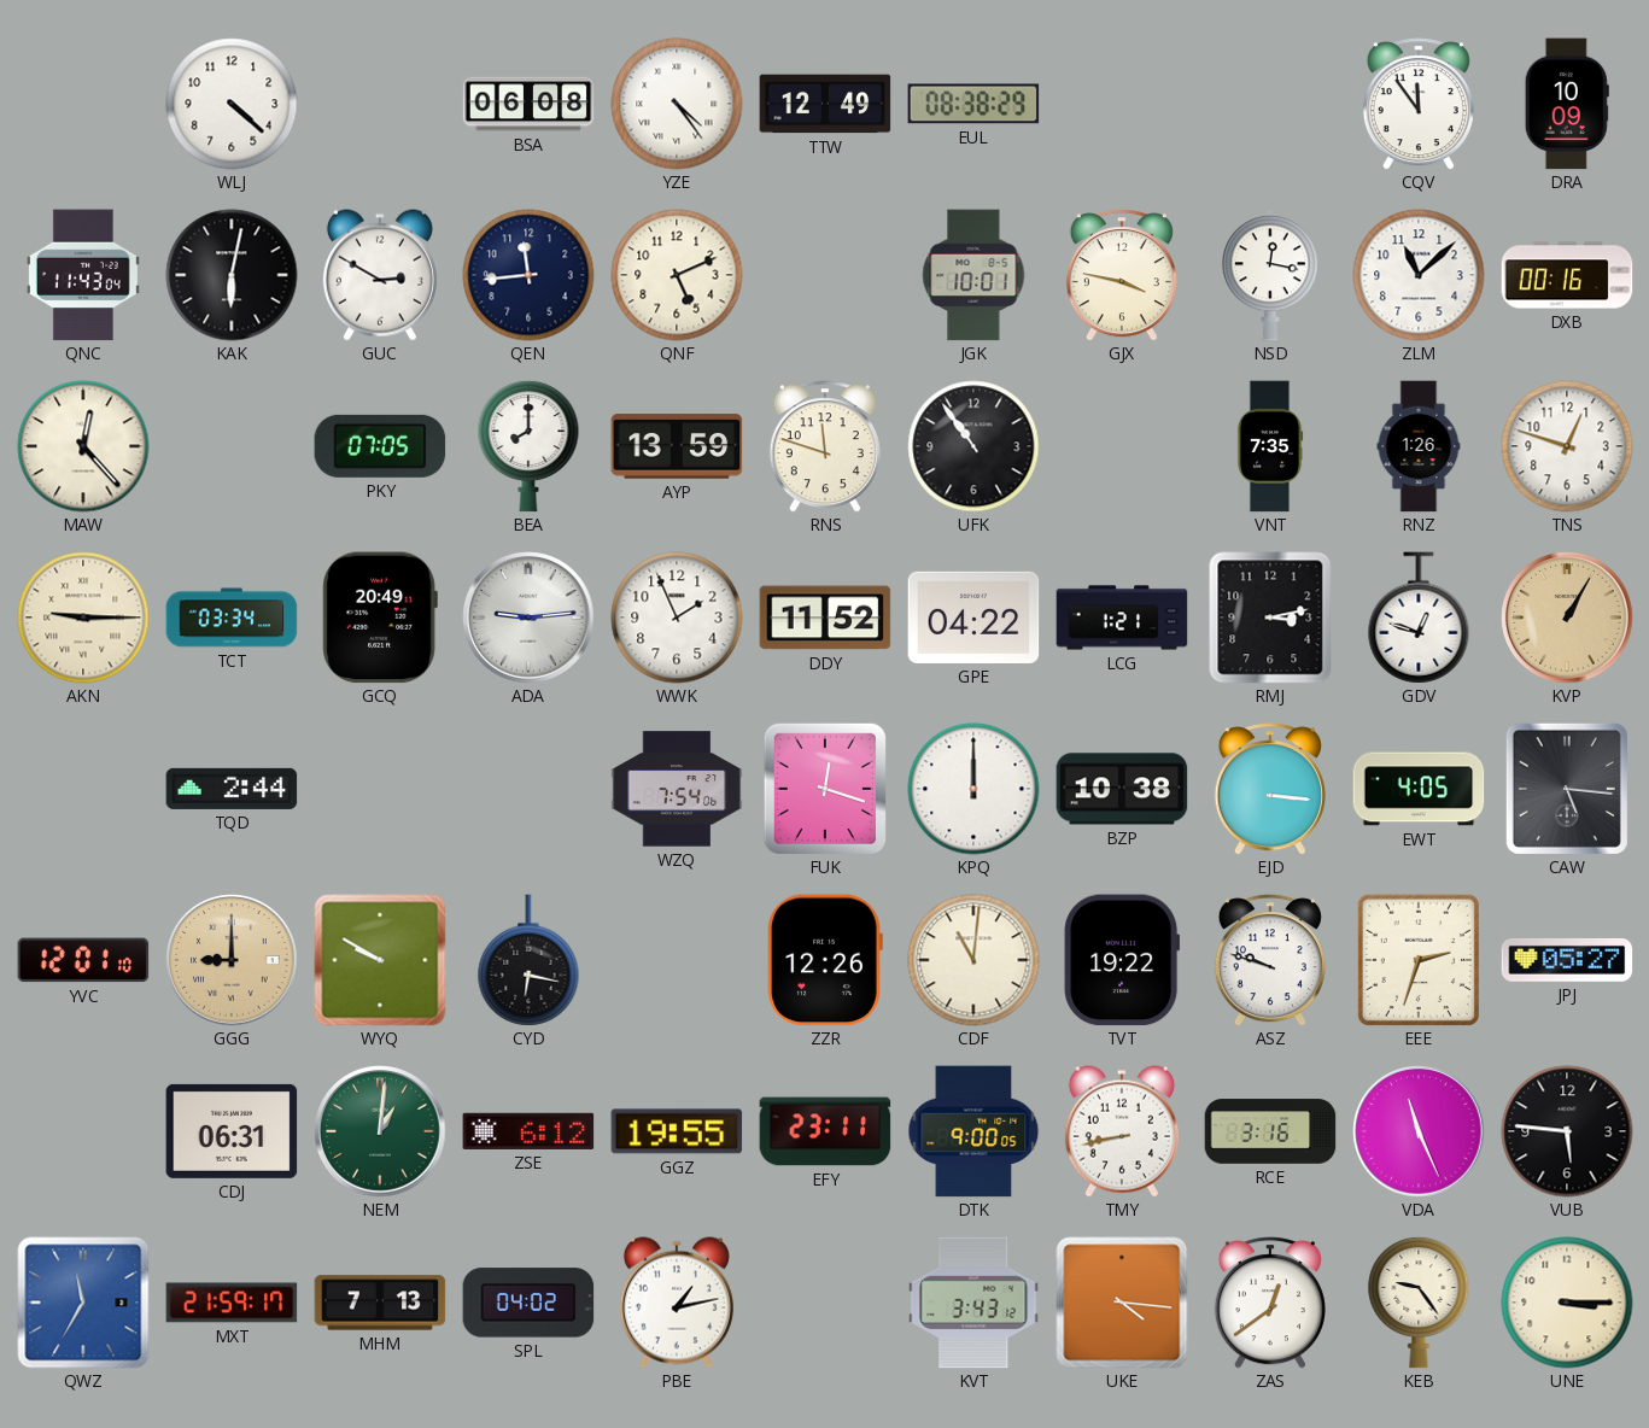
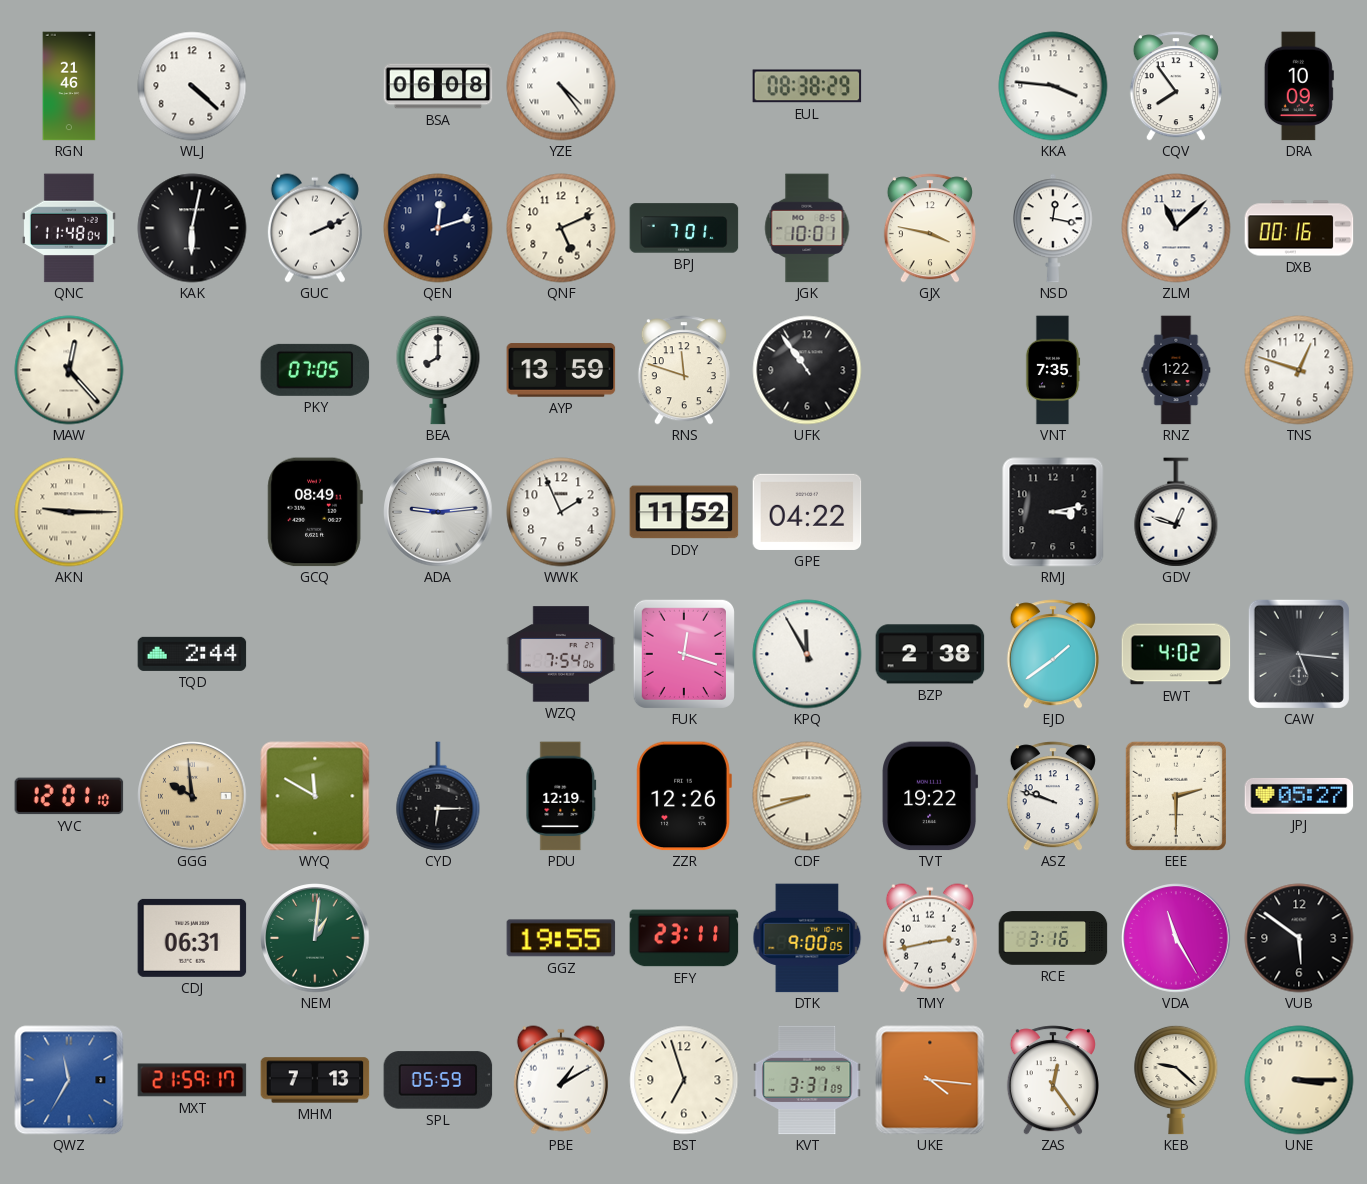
RGN: none -> 21:46 (69, 86)
TTW: 12:49 -> none (825, 104)
KKA: none -> 3:46 (1053, 86)
CQV: 11:54 -> 7:54 (1176, 86)
QNC: 11:43 -> 11:48 (69, 228)
GUC: 2:50 -> 2:11 (315, 228)
QEN: 11:44 -> 12:12 (438, 228)
BPJ: none -> 7:01 (684, 228)
RNZ: 1:26 -> 1:22 (1176, 370)
TCT: 03:34 -> none (232, 618)
GCQ: 20:49 -> 08:49 (315, 512)
LCG: 1:21 -> none (1122, 618)
KVP: 1:05 -> none (1567, 618)
KPQ: 12:00 -> 11:55 (807, 654)
BZP: 10:38 -> 2:38 (930, 654)
EJD: 3:16 -> 1:39 (1053, 654)
EWT: 4:05 -> 4:02 (1176, 654)
GGG: 9:00 -> 9:59 (192, 796)
WYQ: 9:50 -> 11:50 (315, 796)
CYD: 6:17 -> 6:15 (438, 796)
PDU: none -> 12:19 (561, 796)
CDF: 11:01 -> 8:42 (807, 796)
EEE: 2:33 -> 2:30 (1176, 796)
ZSE: 6:12 -> none (528, 1131)
TMY: 8:43 -> 2:43 (930, 938)
VDA: 11:26 -> 11:25 (1176, 938)
VUB: 5:46 -> 5:51 (1299, 938)
SPL: 04:02 -> 05:59 (438, 1080)
PBE: 1:13 -> 1:10 (561, 1080)
BST: none -> 6:57 (684, 1080)
KVT: 3:43 -> 3:31 (807, 1080)
ZAS: 12:39 -> 12:24 (1053, 1080)
KEB: 9:24 -> 9:22 (1176, 1080)
